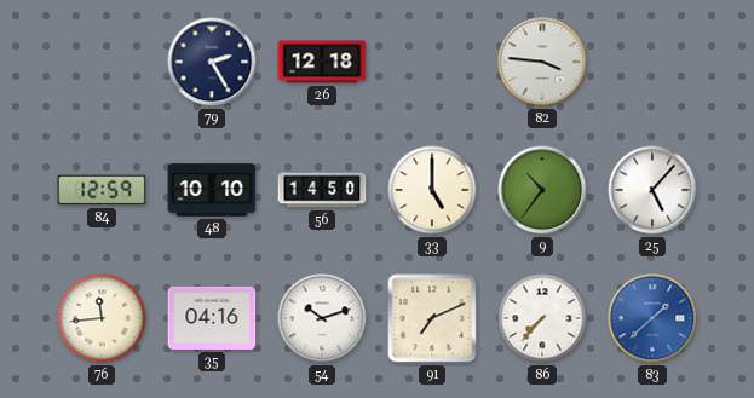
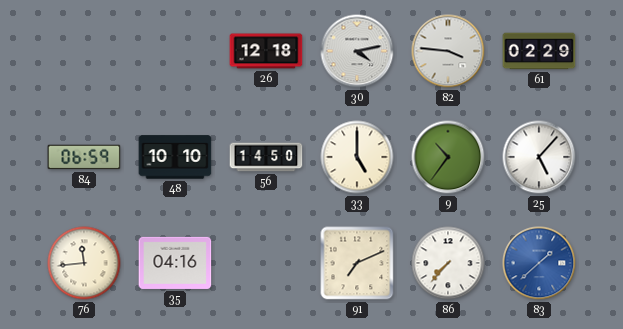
79: 2:25 -> none (212, 62)
30: none -> 4:13 (357, 51)
61: none -> 02:29 (539, 51)
84: 12:59 -> 06:59 (84, 157)
54: 10:12 -> none (322, 318)
